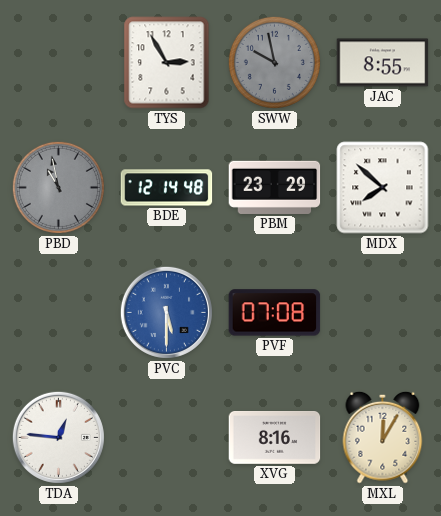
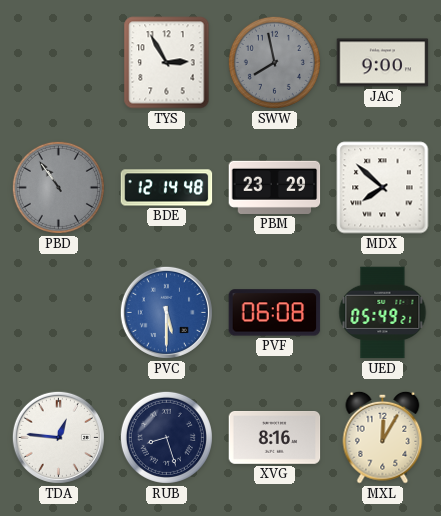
SWW: 9:58 -> 7:58 (274, 62)
JAC: 8:55 -> 9:00 (383, 63)
PBD: 10:58 -> 10:54 (58, 187)
PVF: 07:08 -> 06:08 (275, 313)
UED: none -> 05:49 (383, 313)
RUB: none -> 8:27 (166, 437)
